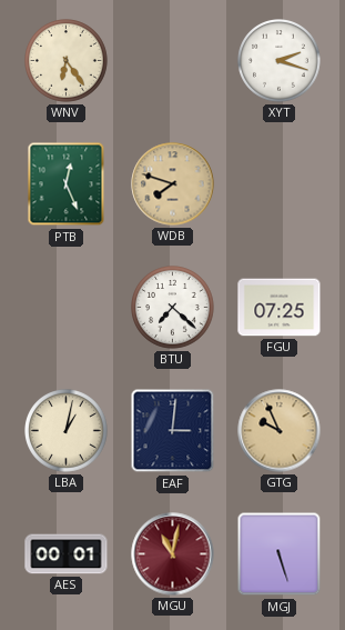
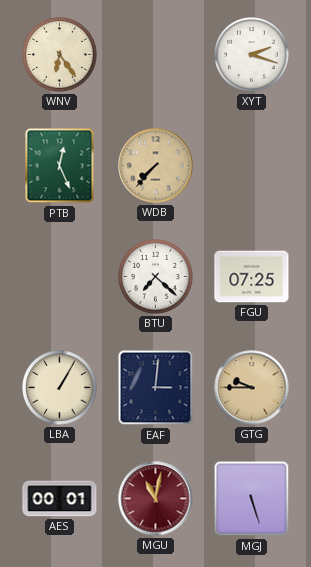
WDB: 7:48 -> 7:37 (156, 166)
LBA: 1:02 -> 1:05 (60, 388)
GTG: 9:56 -> 9:45 (252, 388)
